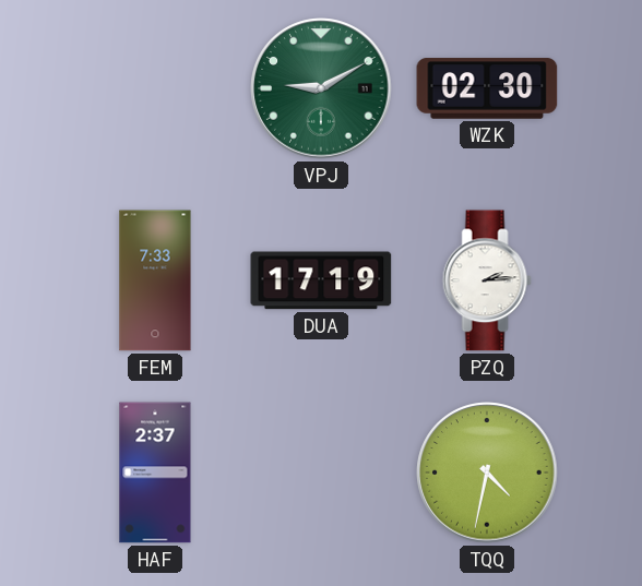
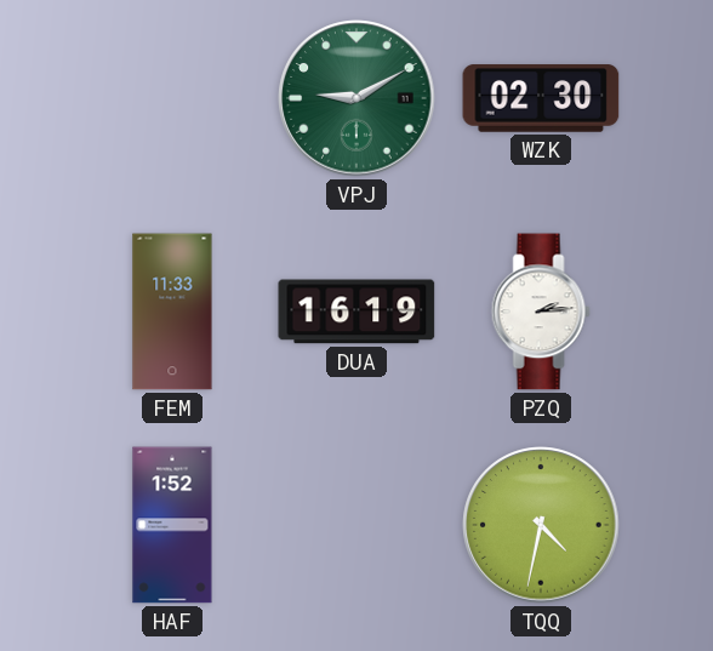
FEM: 7:33 -> 11:33 (172, 312)
DUA: 17:19 -> 16:19 (356, 312)
HAF: 2:37 -> 1:52 (172, 525)
